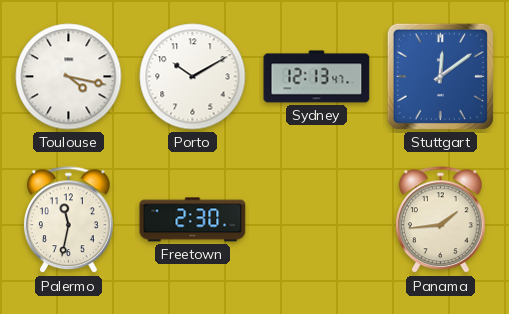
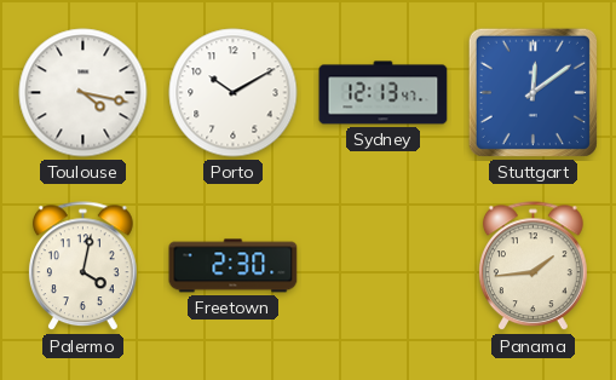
Palermo: 11:32 -> 4:02 (84, 266)
